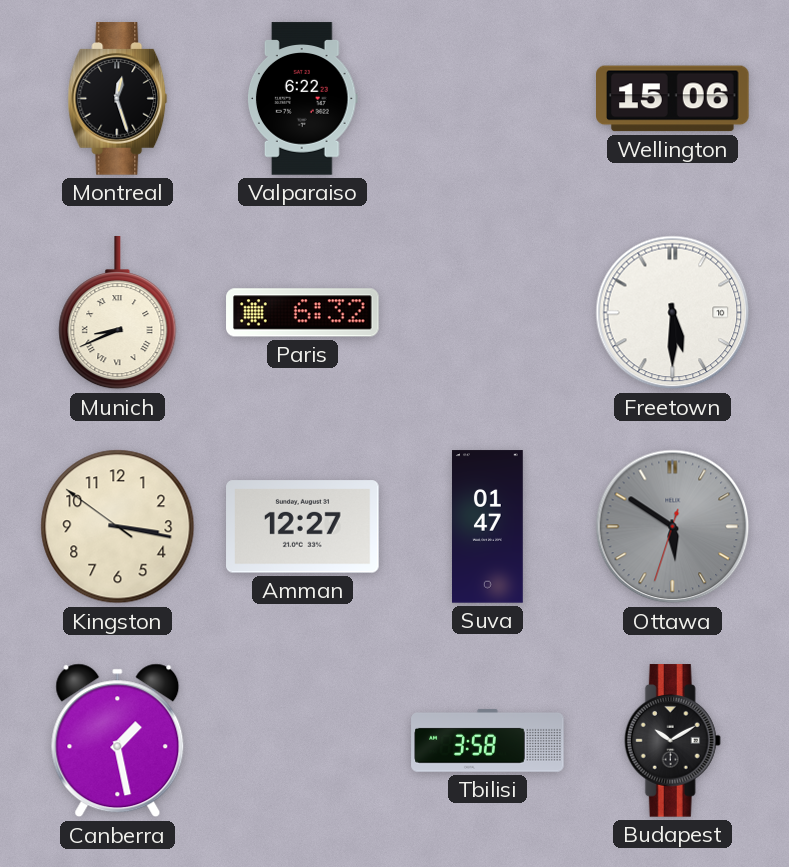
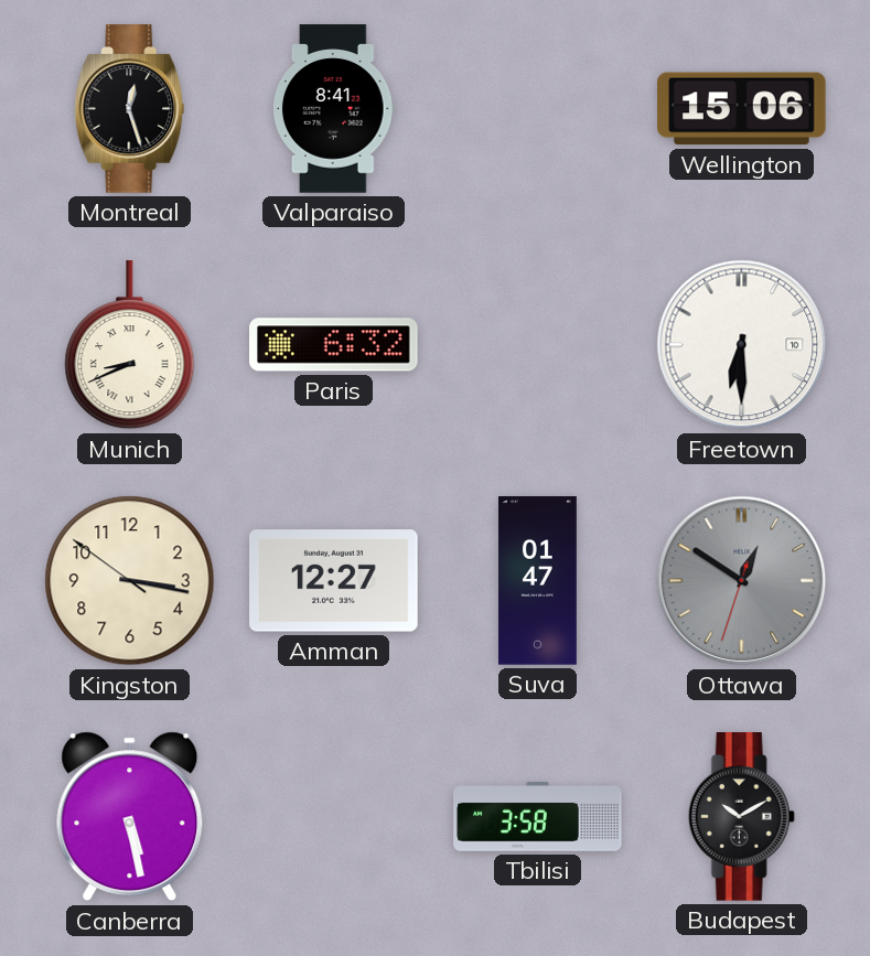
Valparaiso: 6:22 -> 8:41 (333, 109)
Freetown: 5:30 -> 6:30 (742, 345)
Ottawa: 5:50 -> 12:50 (742, 581)
Canberra: 1:28 -> 5:28 (130, 817)
